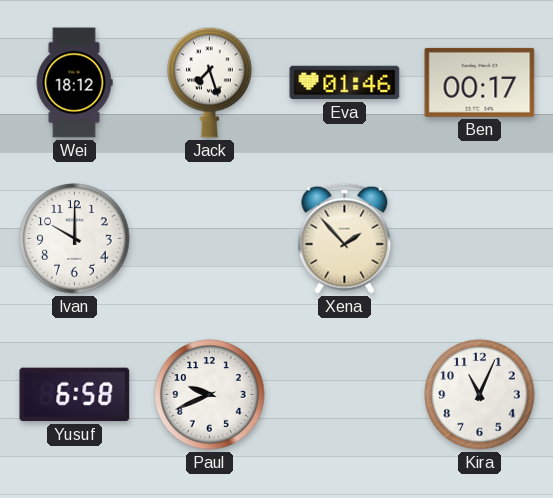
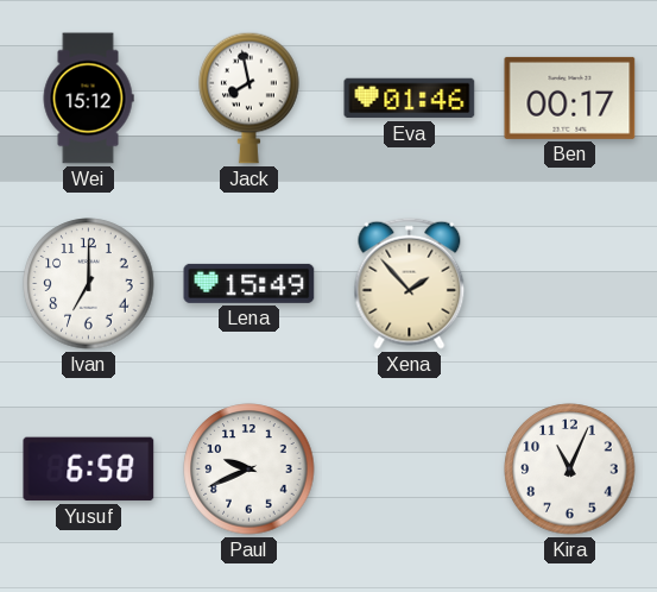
Wei: 18:12 -> 15:12 (88, 99)
Jack: 7:27 -> 7:58 (249, 97)
Ivan: 10:00 -> 7:00 (89, 284)
Lena: none -> 15:49 (249, 283)
